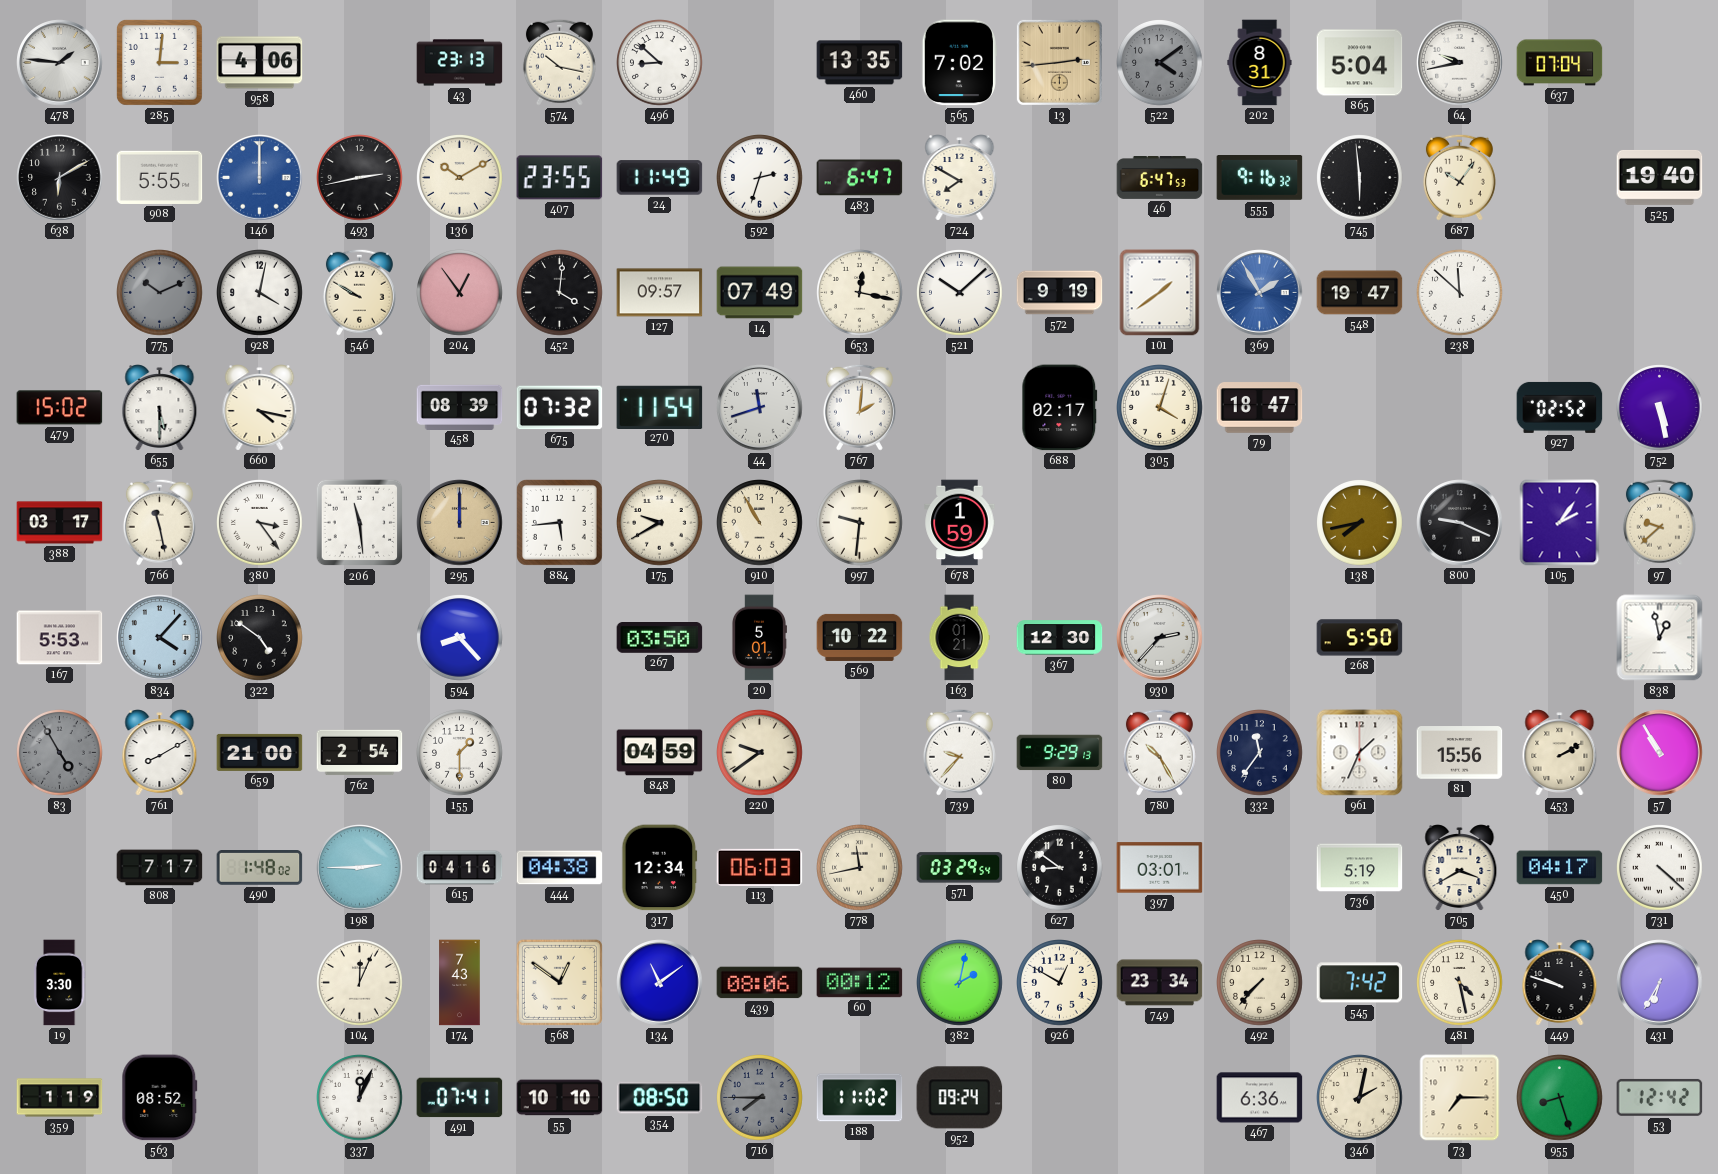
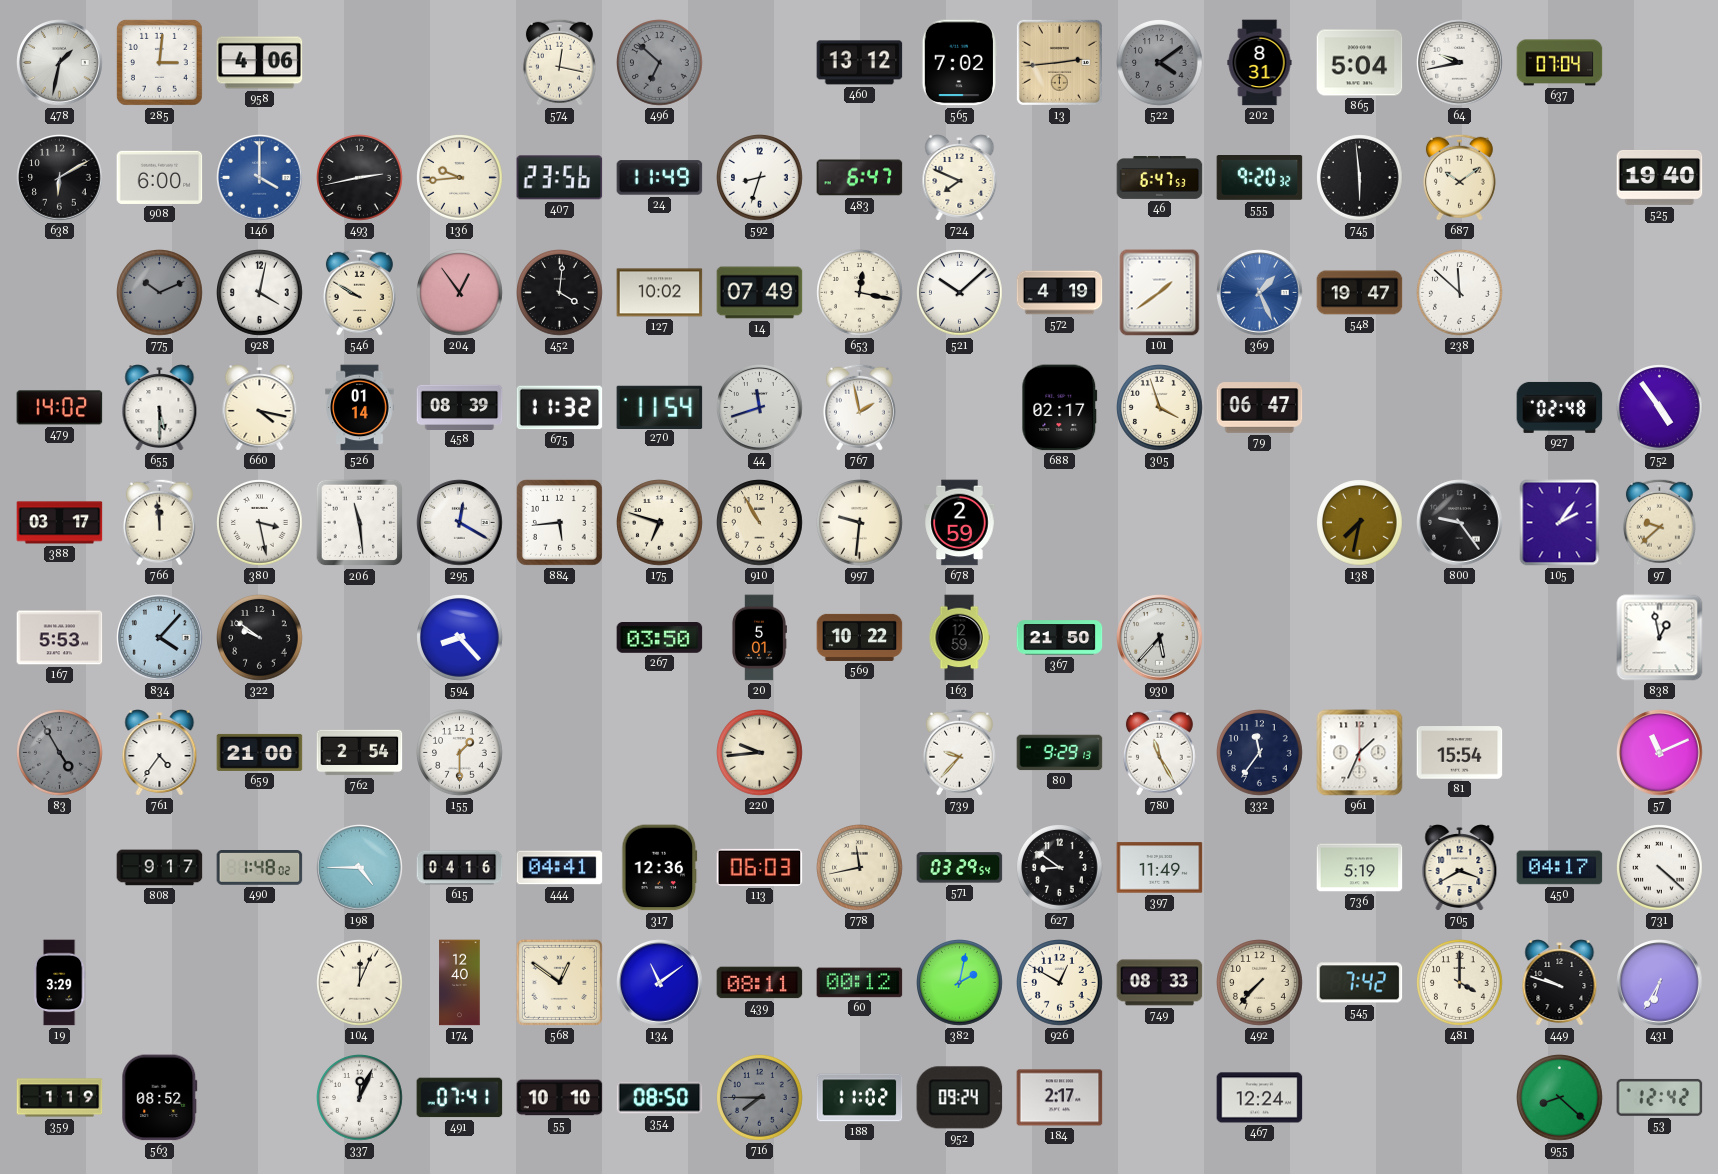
478: 1:46 -> 1:32 (60, 63)
43: 23:13 -> none (460, 63)
574: 10:17 -> 12:17 (559, 62)
496: 8:52 -> 6:52 (660, 63)
496 dial: white -> grey (660, 63)
460: 13:35 -> 13:12 (860, 63)
908: 5:55 -> 6:00 (160, 177)
146: 12:00 -> 4:00 (260, 178)
136: 10:10 -> 9:44 (460, 178)
407: 23:55 -> 23:56 (560, 178)
592: 2:33 -> 8:33 (760, 178)
724: 7:50 -> 7:49 (960, 178)
555: 9:16 -> 9:20 (1260, 178)
687: 10:06 -> 10:09 (1459, 177)
127: 09:57 -> 10:02 (660, 293)
572: 9:19 -> 4:19 (1060, 293)
369: 1:55 -> 1:26 (1260, 293)
479: 15:02 -> 14:02 (60, 408)
526: none -> 01:14 (360, 408)
675: 07:32 -> 11:32 (560, 408)
767: 2:01 -> 1:58 (859, 407)
305: 4:03 -> 3:57 (1160, 408)
79: 18:47 -> 06:47 (1260, 408)
927: 02:52 -> 02:48 (1560, 407)
752: 5:28 -> 4:54 (1660, 408)
766: 11:28 -> 11:59 (159, 522)
380: 3:24 -> 3:28 (260, 523)
295: 12:00 -> 12:20 (460, 523)
295 dial: champagne -> white (460, 523)
175: 9:40 -> 6:48 (660, 523)
678: 1:59 -> 2:59 (960, 523)
138: 7:43 -> 7:32 (1360, 523)
800: 9:19 -> 9:24 (1460, 523)
322: 4:51 -> 9:51 (260, 638)
163: 01:21 -> 12:59 (959, 638)
367: 12:30 -> 21:50 (1060, 638)
930: 2:37 -> 5:37 (1160, 638)
268: 5:50 -> none (1360, 638)
761: 8:10 -> 4:36 (160, 753)
848: 04:59 -> none (660, 753)
220: 9:39 -> 9:44 (760, 753)
780: 10:25 -> 11:25 (1159, 752)
81: 15:56 -> 15:54 (1460, 753)
453: 2:10 -> none (1560, 753)
57: 10:55 -> 11:11 (1660, 753)
808: 7:17 -> 9:17 (160, 868)
198: 2:45 -> 4:45 (360, 868)
444: 04:38 -> 04:41 (560, 868)
317: 12:34 -> 12:36 (660, 868)
397: 03:01 -> 11:49 (1160, 868)
19: 3:30 -> 3:29 (59, 983)
174: 7:43 -> 12:40 (460, 983)
439: 08:06 -> 08:11 (760, 983)
749: 23:34 -> 08:33 (1160, 983)
481: 4:28 -> 4:00 (1460, 983)
184: none -> 2:17 (1060, 1098)
467: 6:36 -> 12:24 (1260, 1098)
346: 2:02 -> none (1360, 1098)
73: 7:15 -> none (1460, 1098)
955: 8:27 -> 8:22 (1560, 1098)
